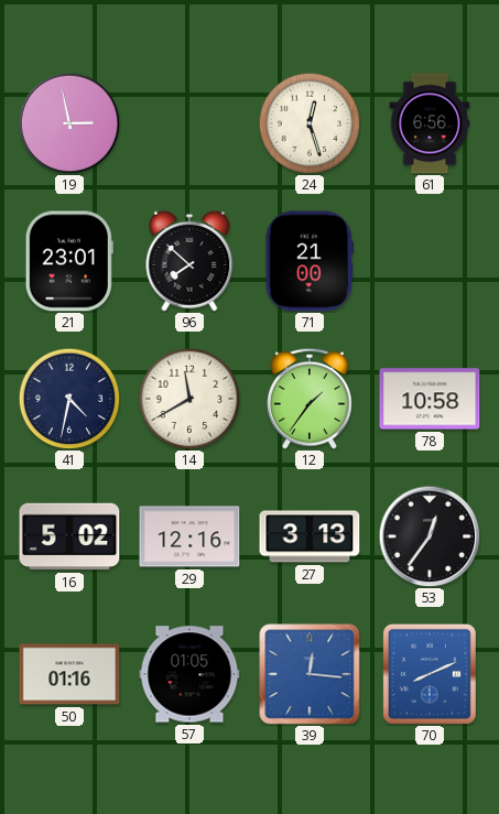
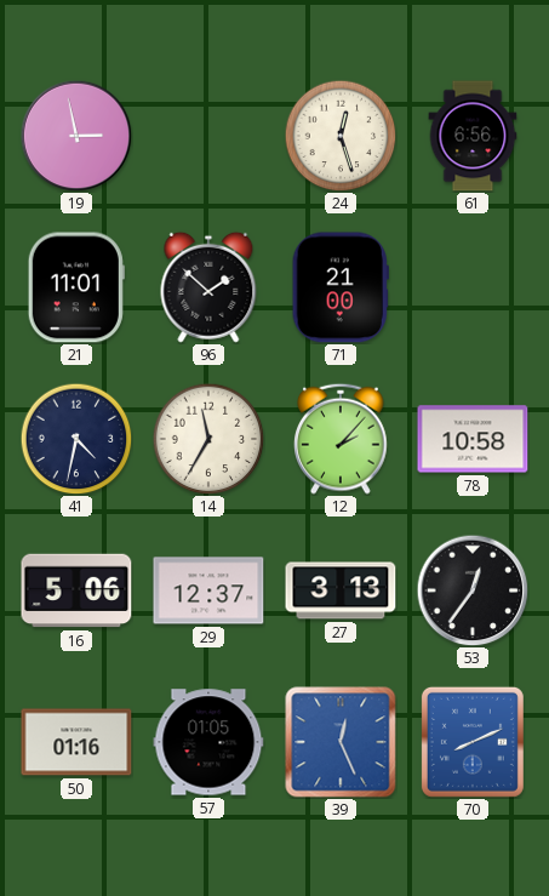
21: 23:01 -> 11:01 (76, 287)
96: 7:52 -> 1:52 (208, 287)
14: 11:40 -> 11:35 (208, 439)
12: 1:36 -> 2:07 (341, 439)
16: 5:02 -> 5:06 (76, 590)
29: 12:16 -> 12:37 (208, 590)
39: 12:16 -> 12:26 (341, 742)
